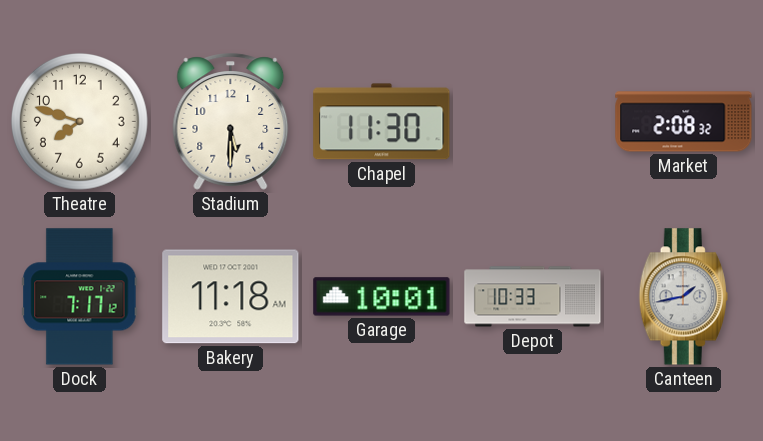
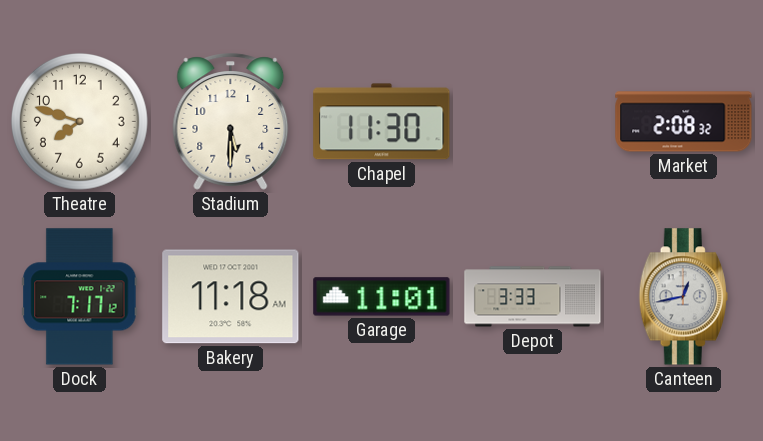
Garage: 10:01 -> 11:01 (382, 297)
Depot: 10:33 -> 3:33 (533, 297)
Canteen: 1:43 -> 12:43 (683, 297)
